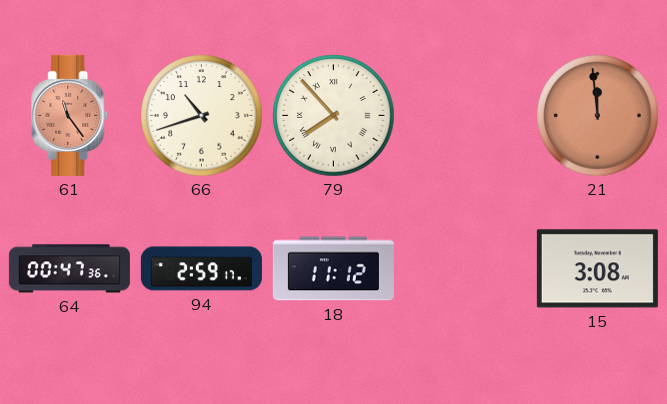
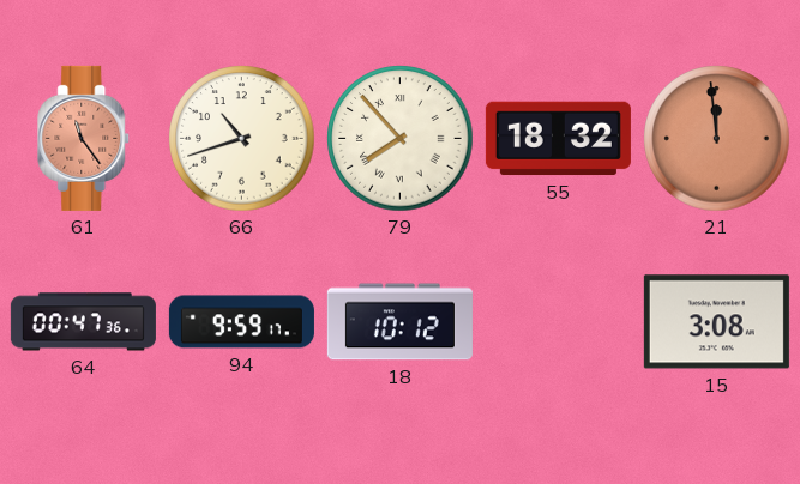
55: none -> 18:32 (558, 139)
94: 2:59 -> 9:59 (241, 322)
18: 11:12 -> 10:12 (399, 322)
